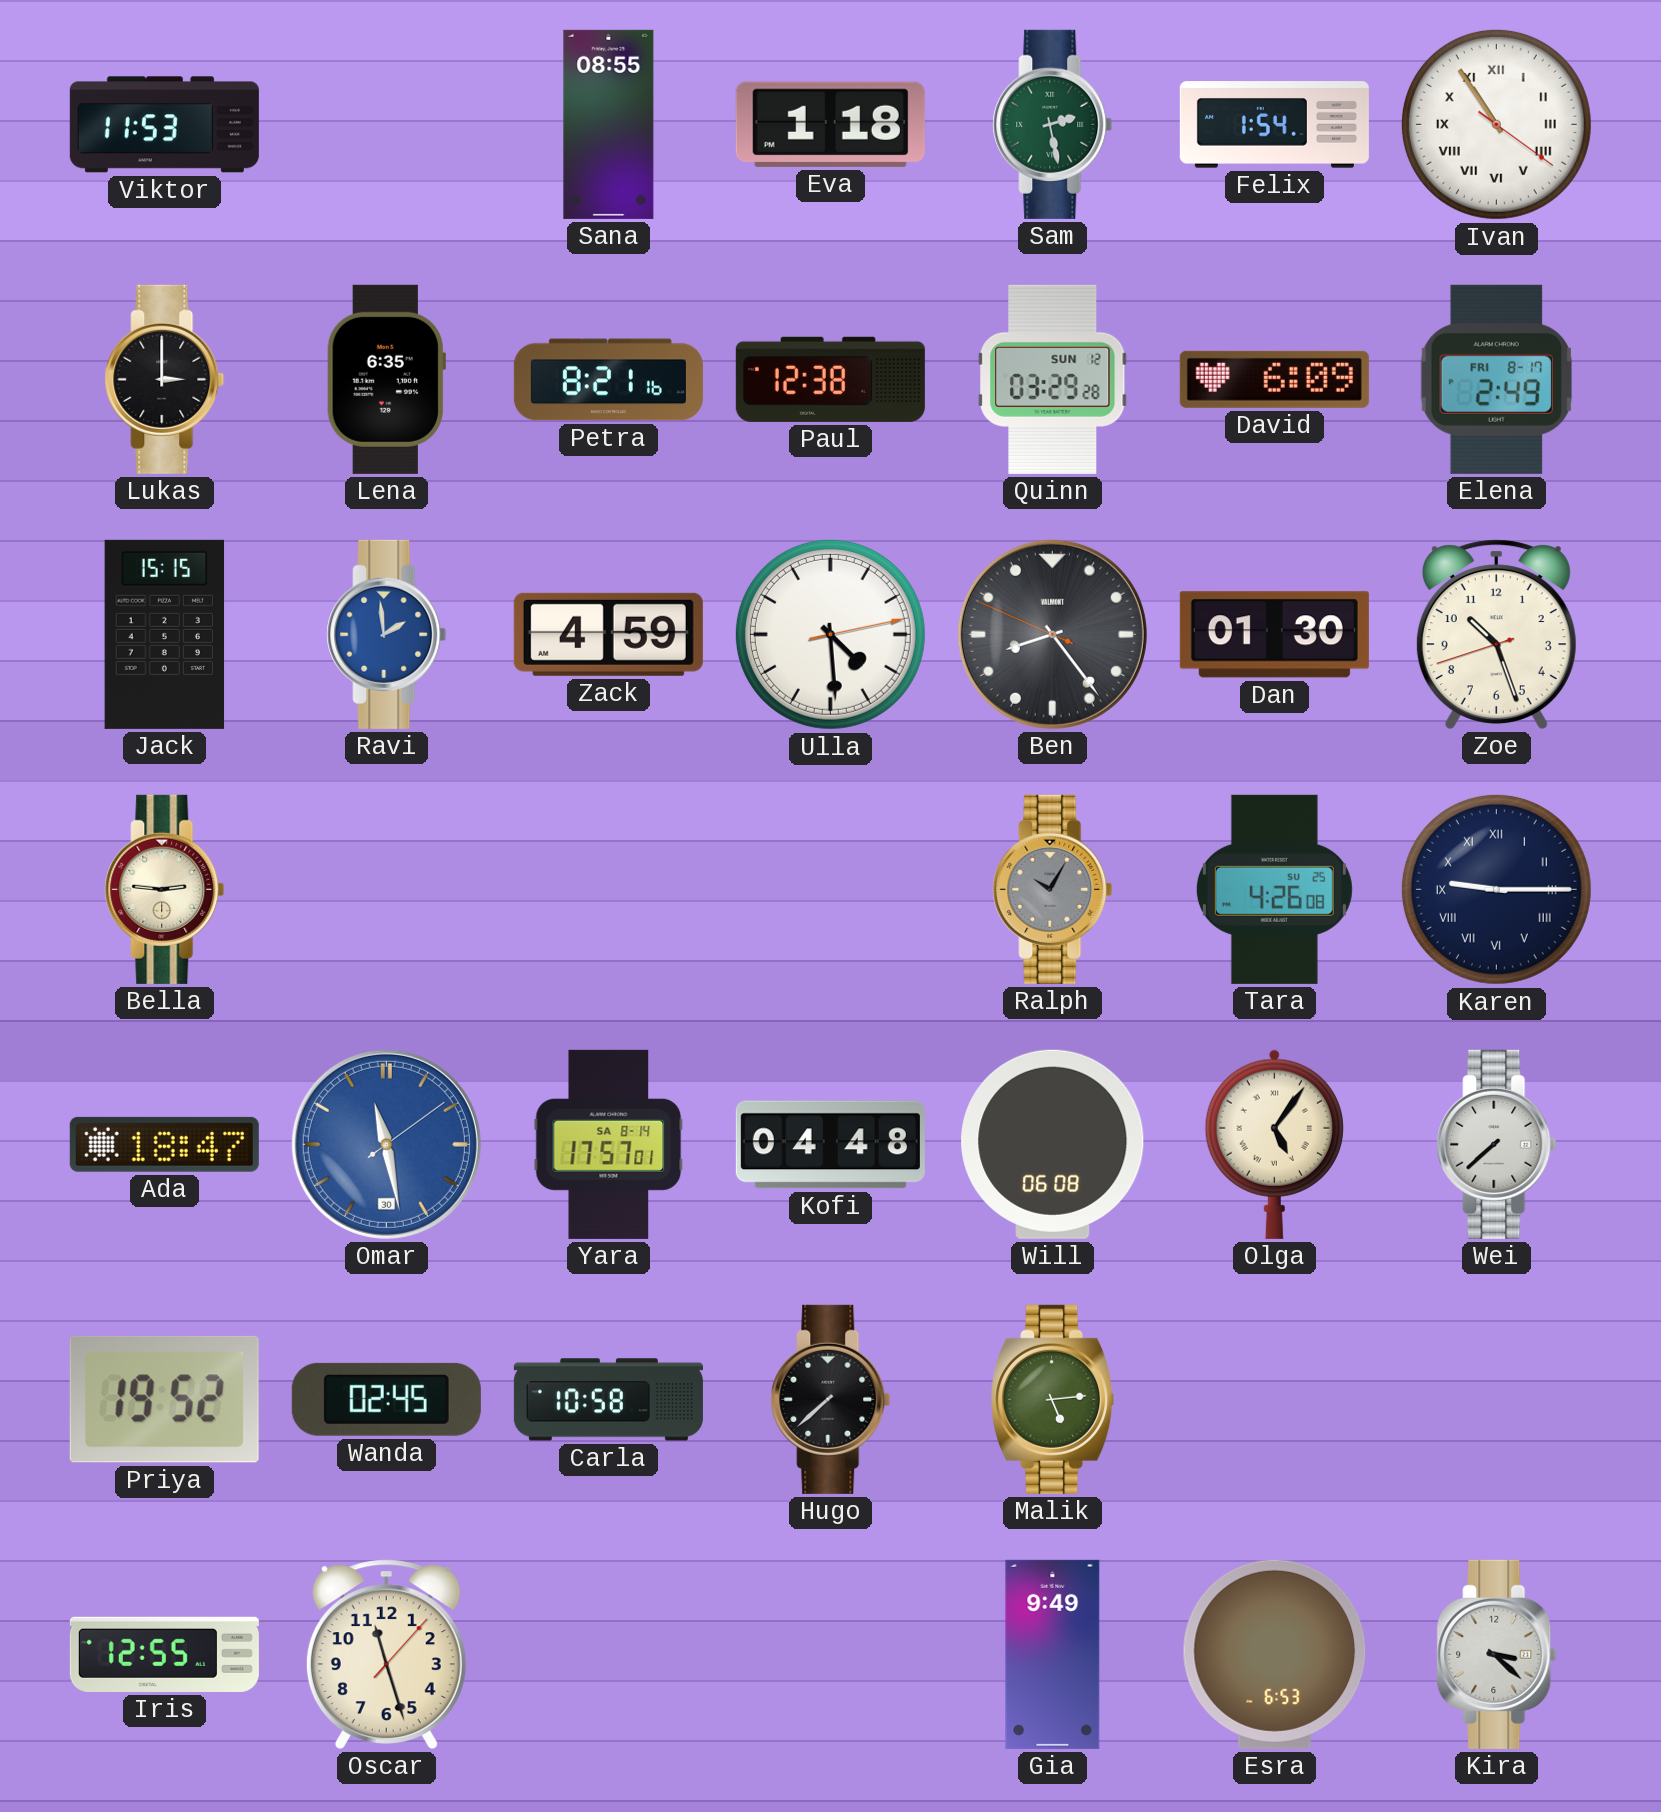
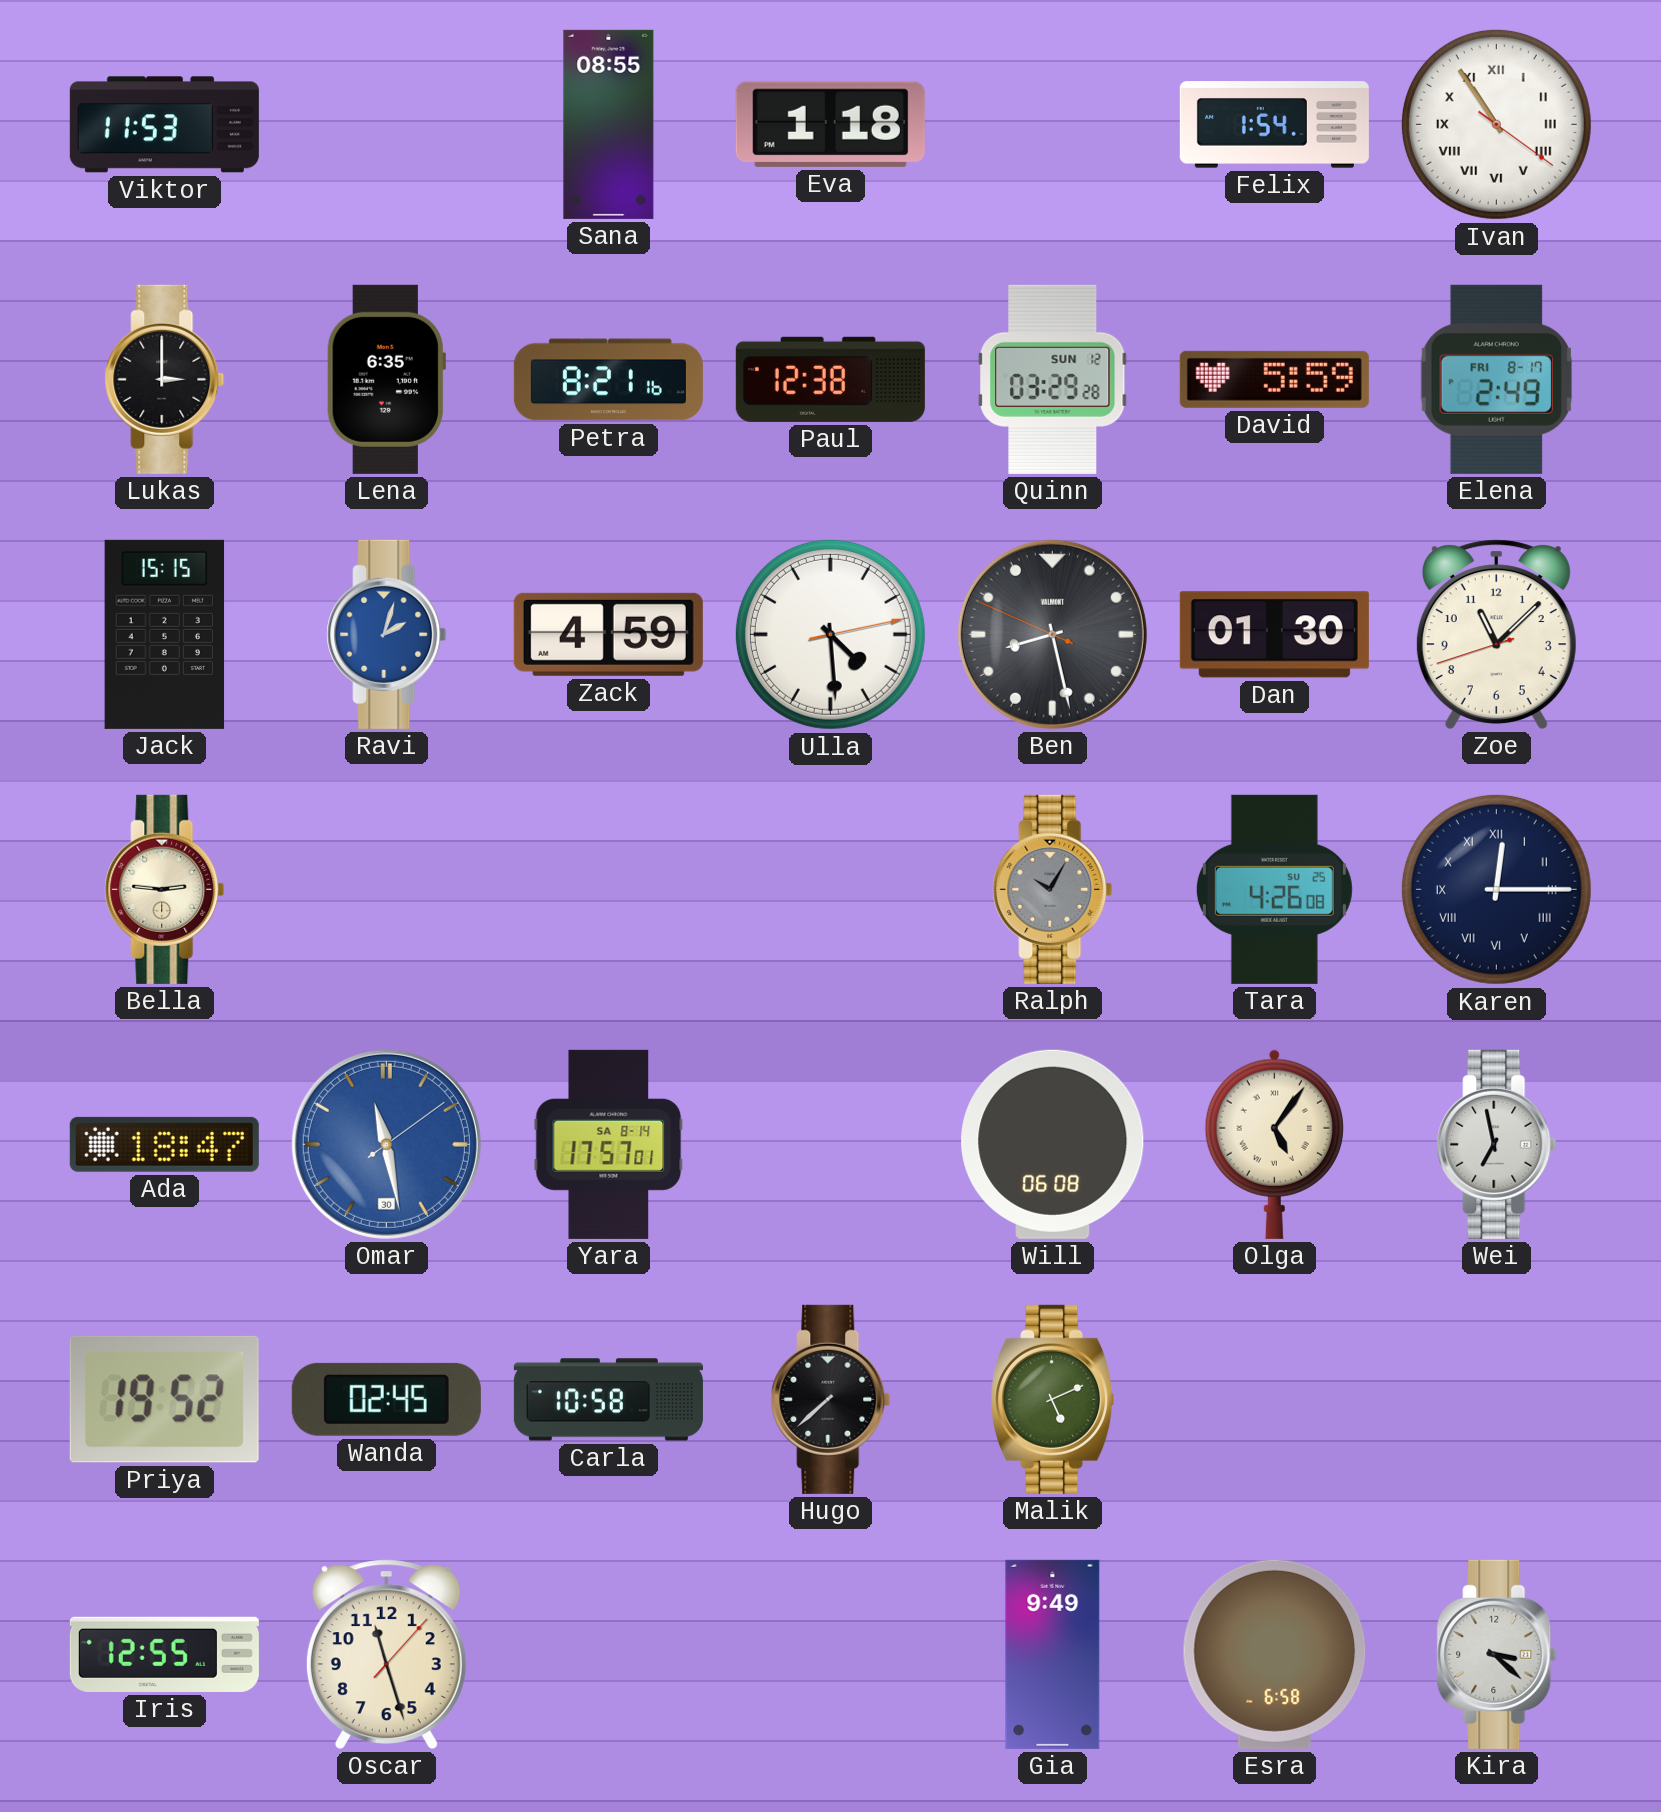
Sam: 2:28 -> none (1053, 124)
David: 6:09 -> 5:59 (1274, 379)
Ravi: 1:59 -> 2:03 (387, 634)
Ben: 8:23 -> 8:27 (1052, 634)
Zoe: 10:26 -> 11:07 (1496, 634)
Karen: 9:15 -> 12:15 (1496, 889)
Kofi: 04:48 -> none (830, 1145)
Wei: 7:38 -> 6:58 (1497, 1144)
Malik: 5:14 -> 5:11 (1053, 1399)
Esra: 6:53 -> 6:58 (1275, 1654)
